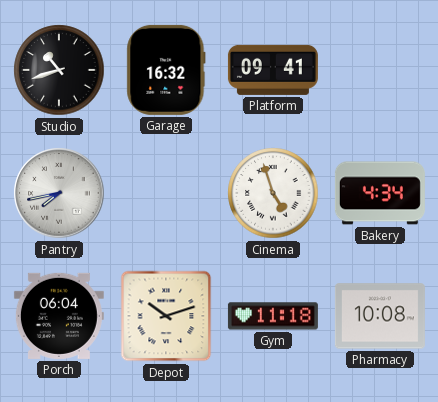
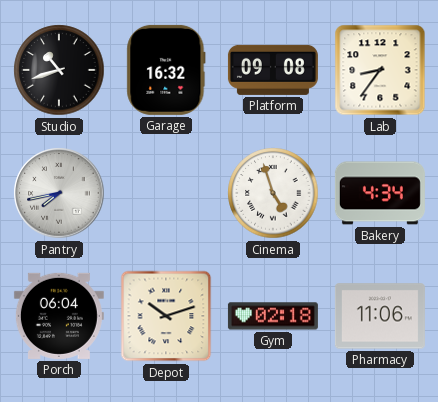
Platform: 09:41 -> 09:08 (273, 70)
Lab: none -> 8:36 (380, 70)
Gym: 11:18 -> 02:18 (273, 316)
Pharmacy: 10:08 -> 11:06 (380, 316)
